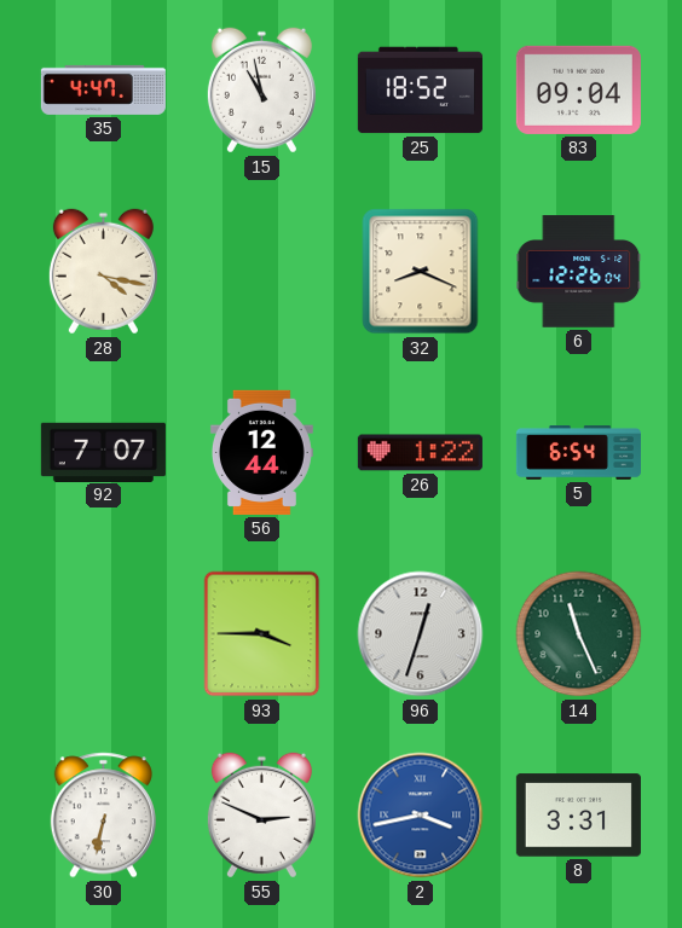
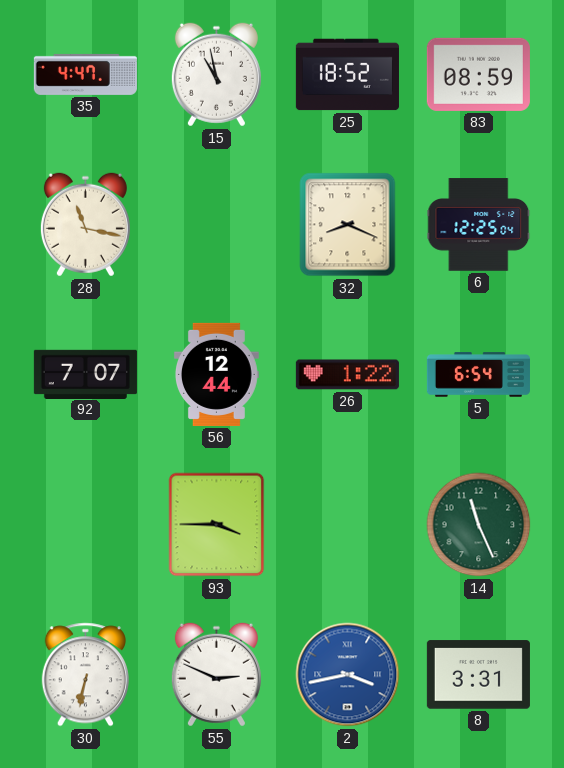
83: 09:04 -> 08:59 (478, 74)
28: 4:17 -> 11:17 (85, 225)
6: 12:26 -> 12:25 (479, 225)
96: 12:33 -> none (421, 634)
